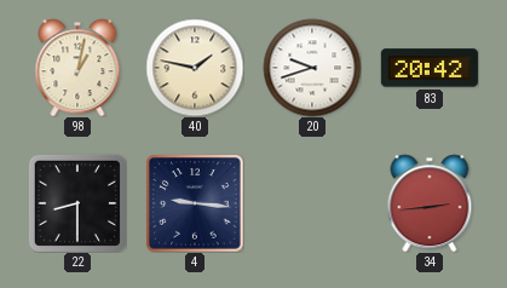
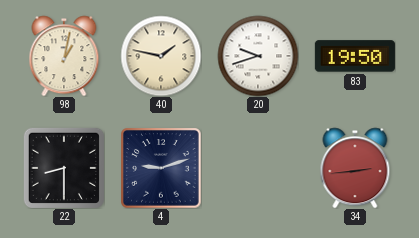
83: 20:42 -> 19:50 (355, 56)
4: 9:16 -> 9:12 (161, 168)
